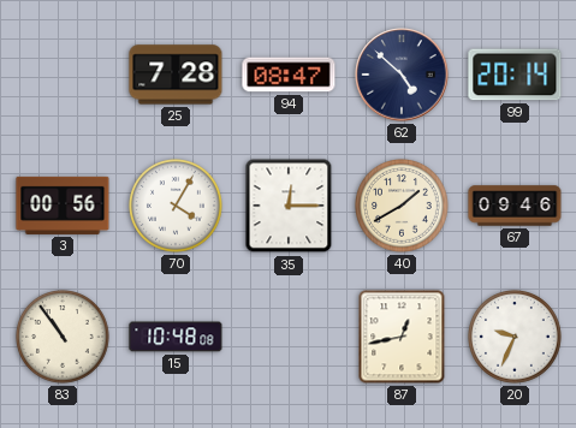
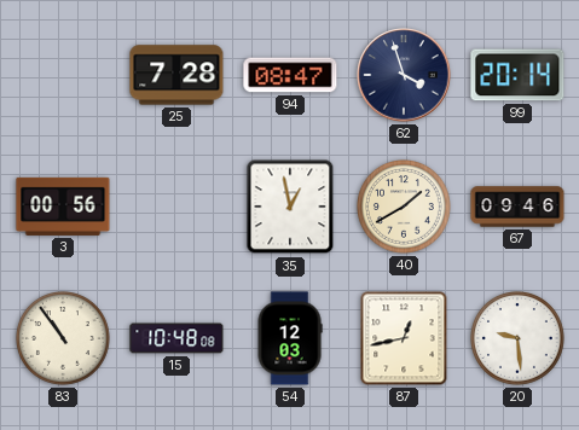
62: 4:52 -> 3:57 (404, 75)
70: 4:05 -> none (177, 207)
35: 12:15 -> 12:58 (290, 207)
54: none -> 12:03 (290, 338)
20: 9:34 -> 9:29 (519, 339)
